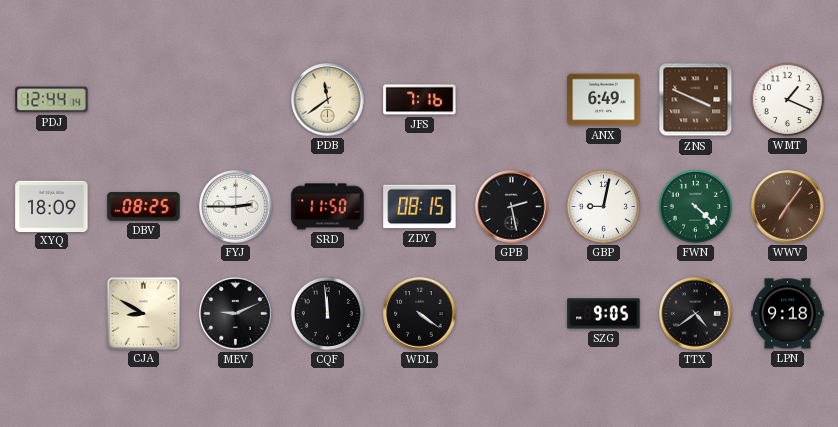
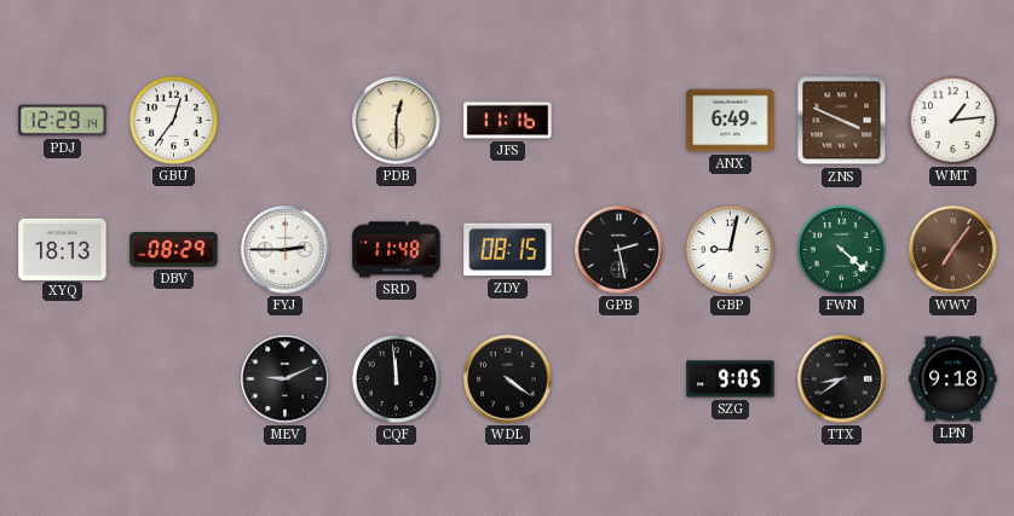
PDJ: 12:44 -> 12:29 (63, 121)
GBU: none -> 12:36 (173, 120)
PDB: 11:39 -> 12:30 (397, 121)
JFS: 7:16 -> 11:16 (508, 121)
WMT: 1:19 -> 1:14 (952, 120)
XYQ: 18:09 -> 18:13 (63, 249)
DBV: 08:25 -> 08:29 (174, 250)
SRD: 11:50 -> 11:48 (397, 250)
CJA: 8:50 -> none (143, 313)
TTX: 4:39 -> 8:39 (842, 379)
